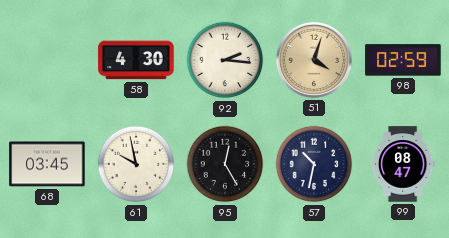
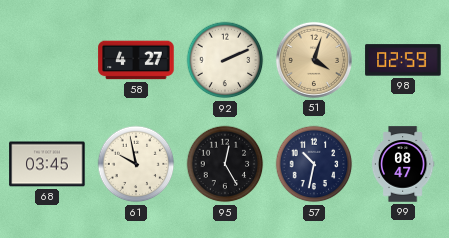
58: 4:30 -> 4:27 (136, 60)
92: 2:16 -> 2:11 (225, 60)
